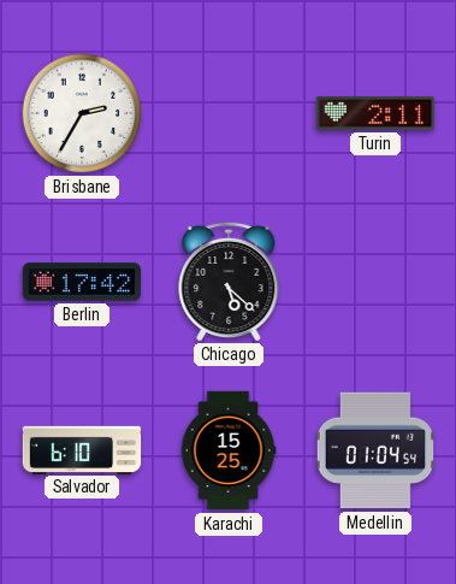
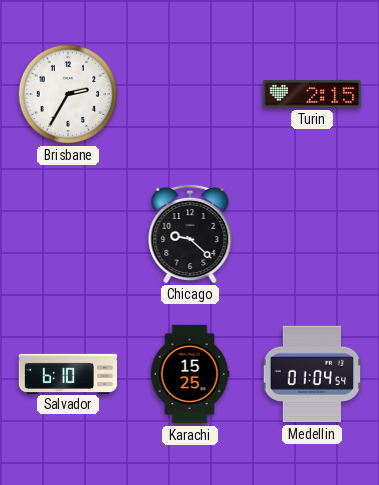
Turin: 2:11 -> 2:15 (312, 94)
Berlin: 17:42 -> none (82, 282)
Chicago: 5:22 -> 9:22 (190, 233)
